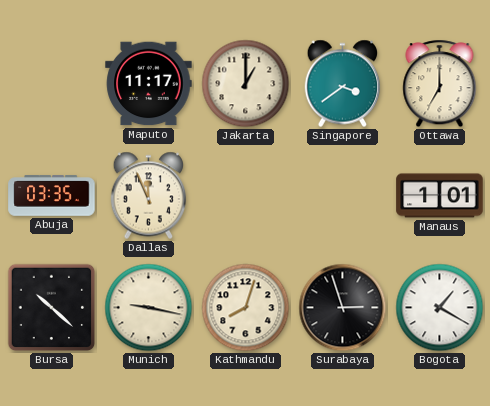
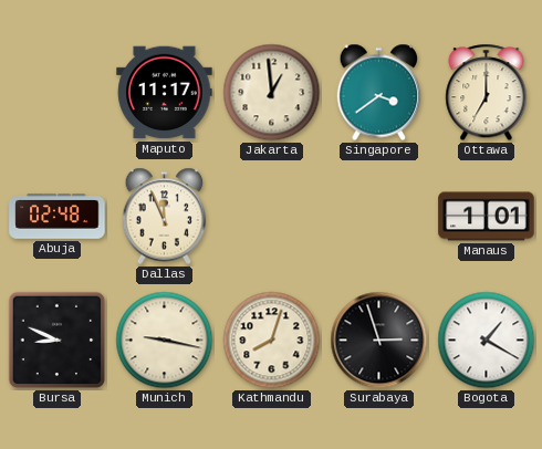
Jakarta: 1:00 -> 12:59 (272, 93)
Abuja: 03:35 -> 02:48 (58, 217)
Bursa: 10:22 -> 8:49 (58, 341)
